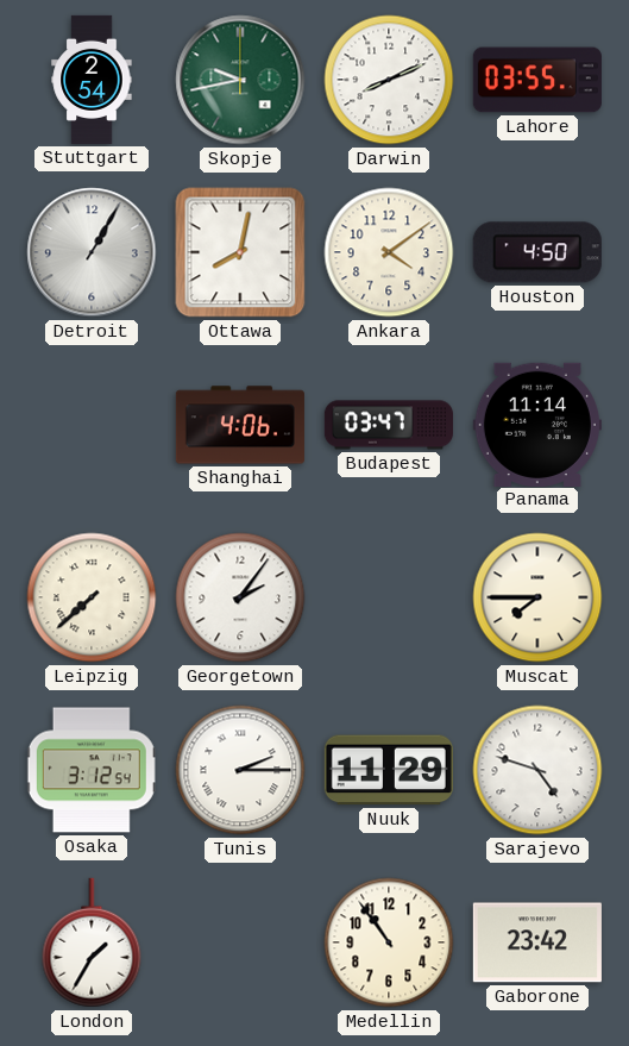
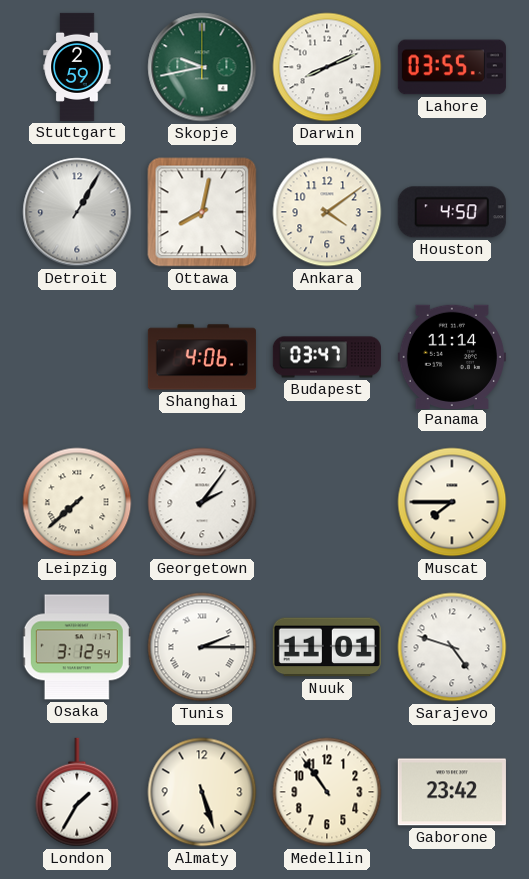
Stuttgart: 2:54 -> 2:59 (77, 67)
Nuuk: 11:29 -> 11:01 (327, 647)
Almaty: none -> 5:27 (202, 792)
